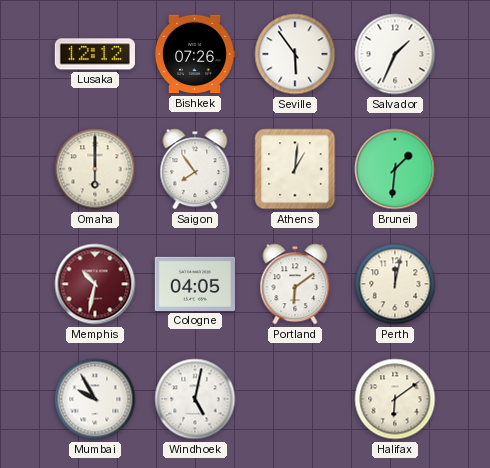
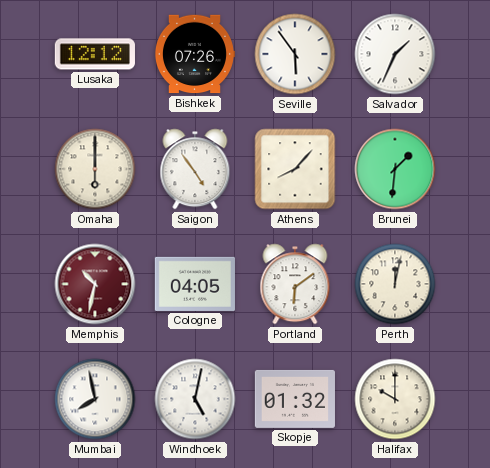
Saigon: 7:54 -> 4:54 (195, 169)
Athens: 1:01 -> 8:07 (295, 169)
Mumbai: 9:55 -> 7:58 (95, 399)
Skopje: none -> 01:32 (295, 399)
Halifax: 6:09 -> 10:00 (395, 399)
